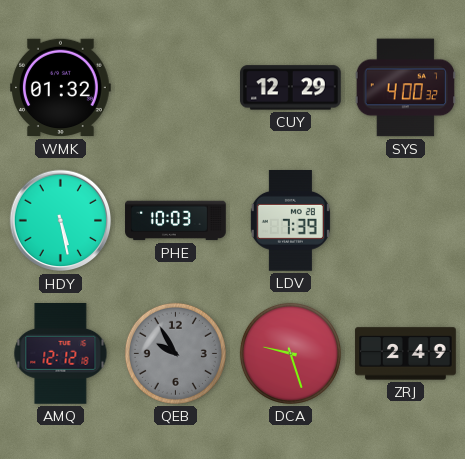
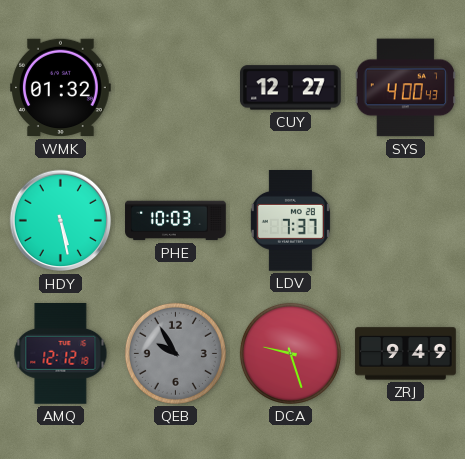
CUY: 12:29 -> 12:27 (291, 88)
SYS: 4:00:32 -> 4:00:43 (405, 88)
LDV: 7:39 -> 7:37 (290, 221)
ZRJ: 2:49 -> 9:49 (406, 354)
